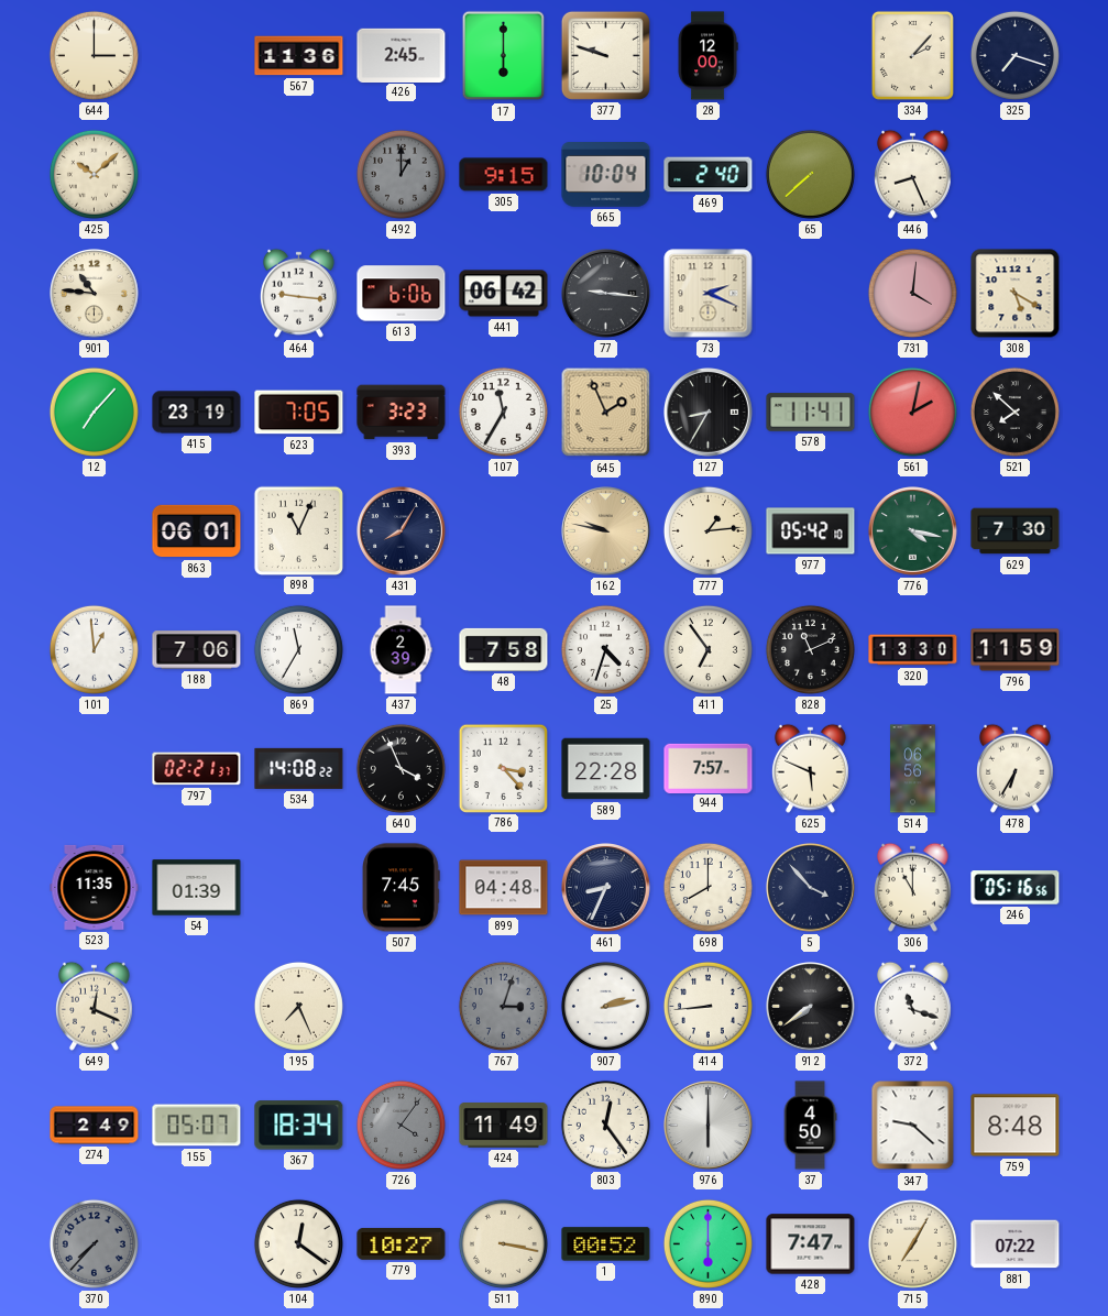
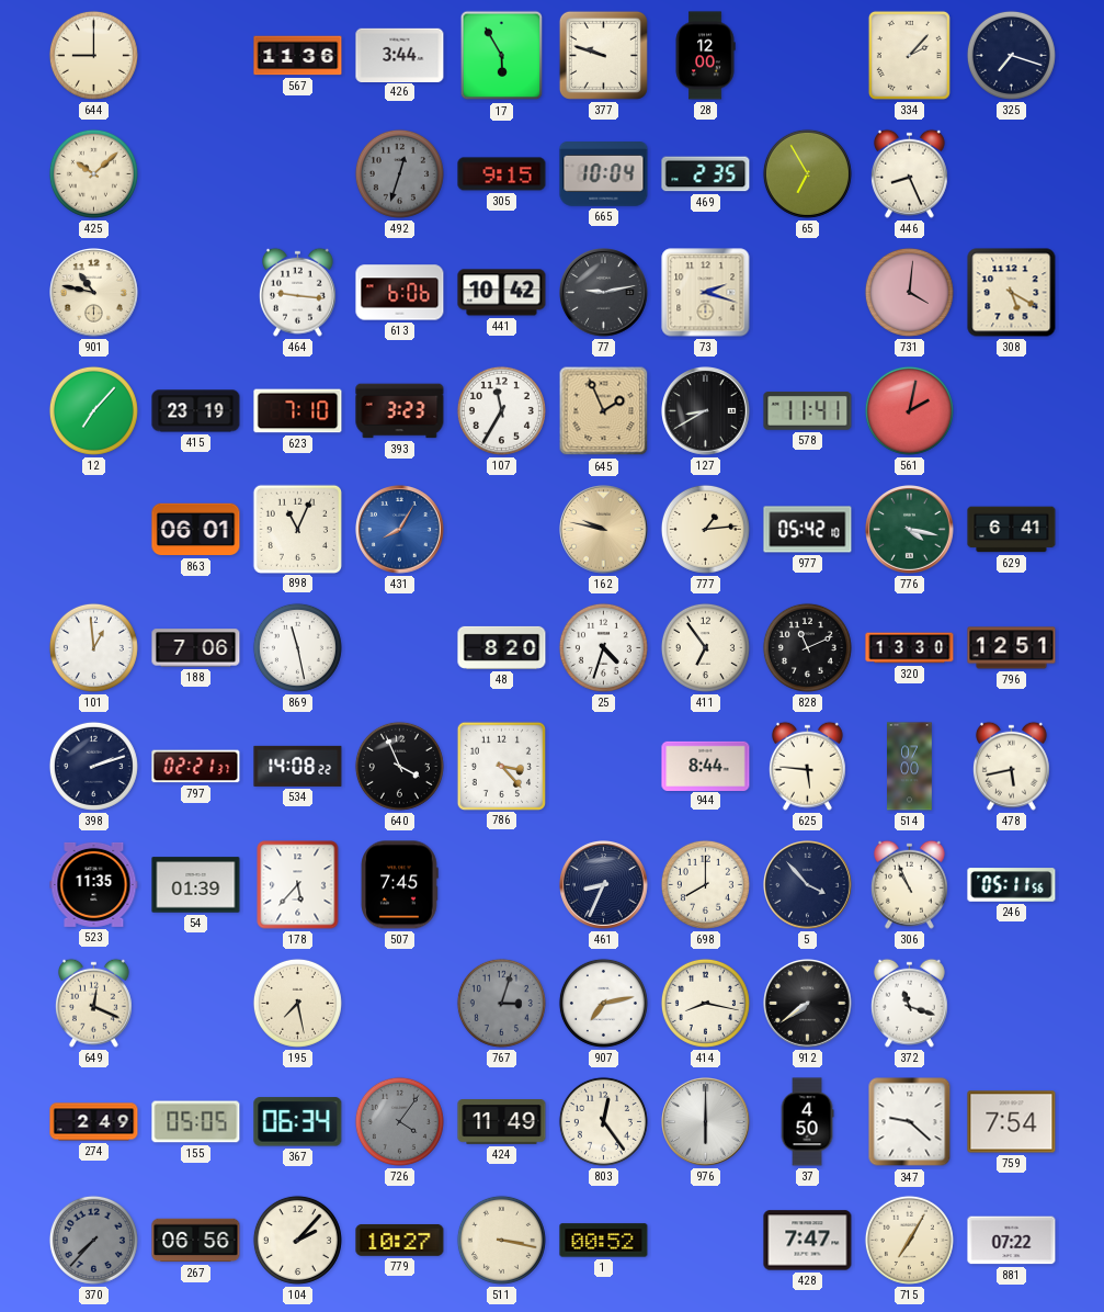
644: 3:00 -> 9:00 (93, 55)
426: 2:45 -> 3:44 (400, 55)
17: 6:00 -> 5:55 (502, 56)
492: 1:00 -> 12:33 (399, 173)
469: 2:40 -> 2:35 (706, 174)
65: 7:38 -> 6:55 (807, 173)
901: 10:46 -> 10:47 (94, 293)
441: 06:42 -> 10:42 (502, 293)
77: 9:16 -> 9:13 (604, 293)
73: 2:19 -> 2:18 (706, 293)
623: 7:05 -> 7:10 (298, 411)
127: 8:35 -> 8:40 (706, 411)
521: 7:52 -> none (1014, 412)
431 dial: navy -> blue (400, 530)
629: 7:30 -> 6:41 (1012, 530)
869: 11:35 -> 11:28 (297, 647)
437: 2:39 -> none (401, 650)
48: 7:58 -> 8:20 (502, 647)
796: 11:59 -> 12:51 (1012, 648)
398: none -> 2:12 (93, 766)
589: 22:28 -> none (606, 769)
944: 7:57 -> 8:44 (706, 766)
625: 5:49 -> 5:46 (807, 766)
514: 06:56 -> 07:00 (910, 767)
478: 6:35 -> 5:43 (1011, 766)
178: none -> 5:37 (298, 885)
899: 04:48 -> none (504, 888)
306: 11:00 -> 10:56 (909, 884)
246: 05:16 -> 05:11 (1012, 885)
195: 7:26 -> 7:28 (297, 1003)
907: 2:13 -> 7:13 (603, 1003)
414: 8:44 -> 8:17 (705, 1003)
155: 05:07 -> 05:05 (196, 1122)
367: 18:34 -> 06:34 (298, 1122)
759: 8:48 -> 7:54 (1012, 1122)
267: none -> 06:56 (196, 1241)
104: 12:21 -> 2:07 (297, 1240)
890: 6:00 -> none (707, 1243)
